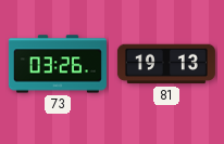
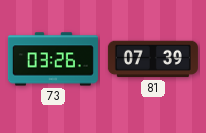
81: 19:13 -> 07:39 (153, 59)
